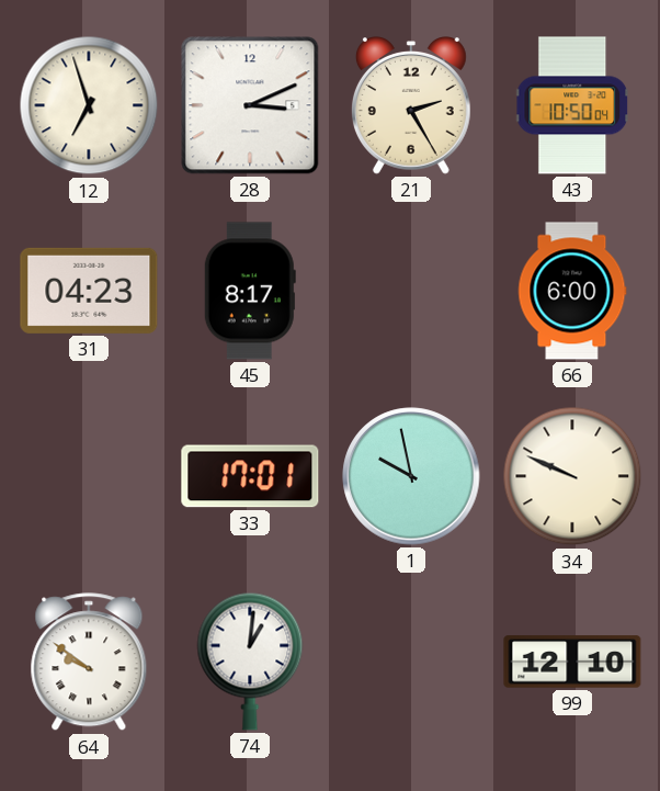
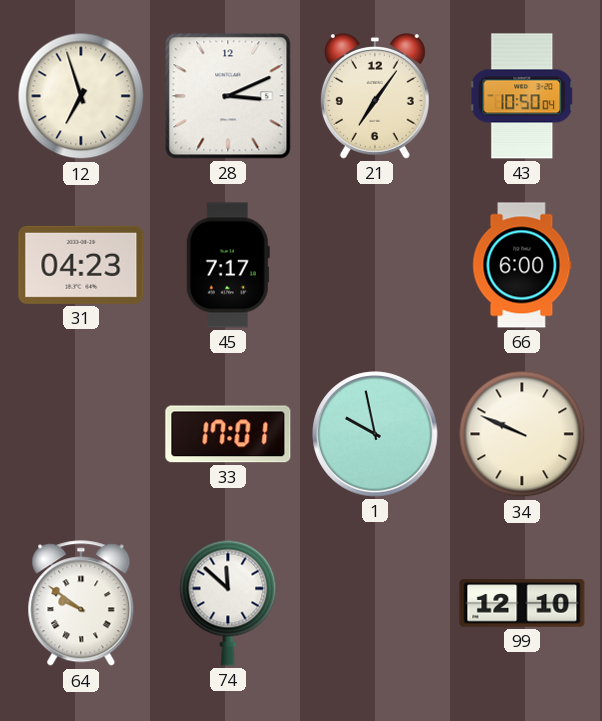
21: 2:25 -> 7:06 (375, 97)
45: 8:17 -> 7:17 (228, 265)
74: 1:01 -> 11:52 (228, 603)
